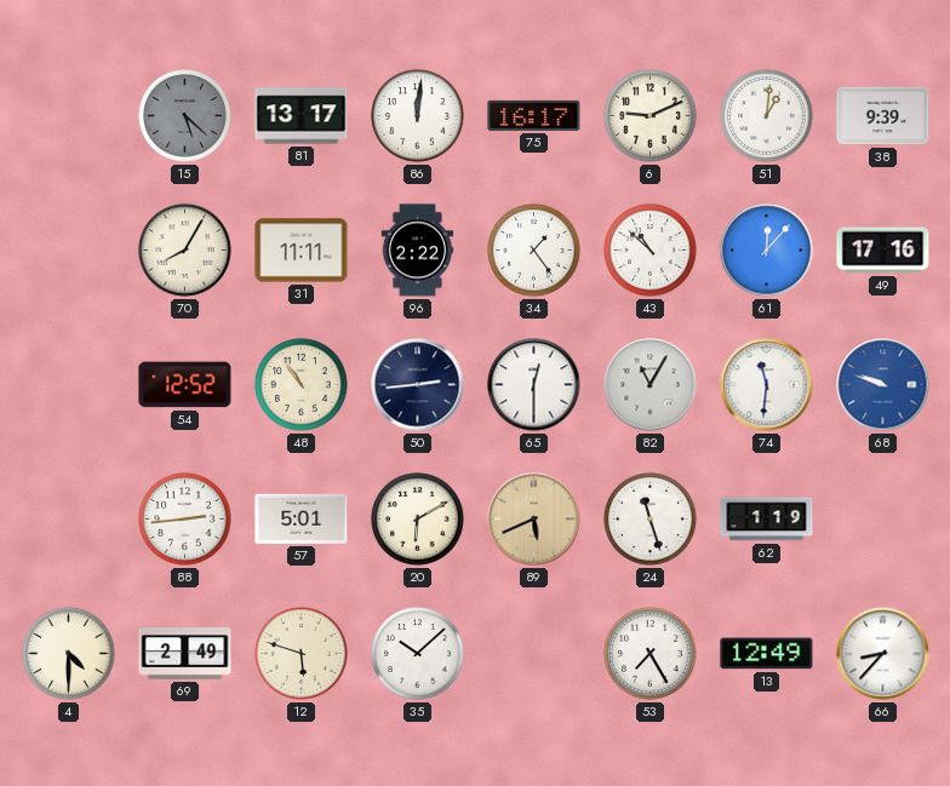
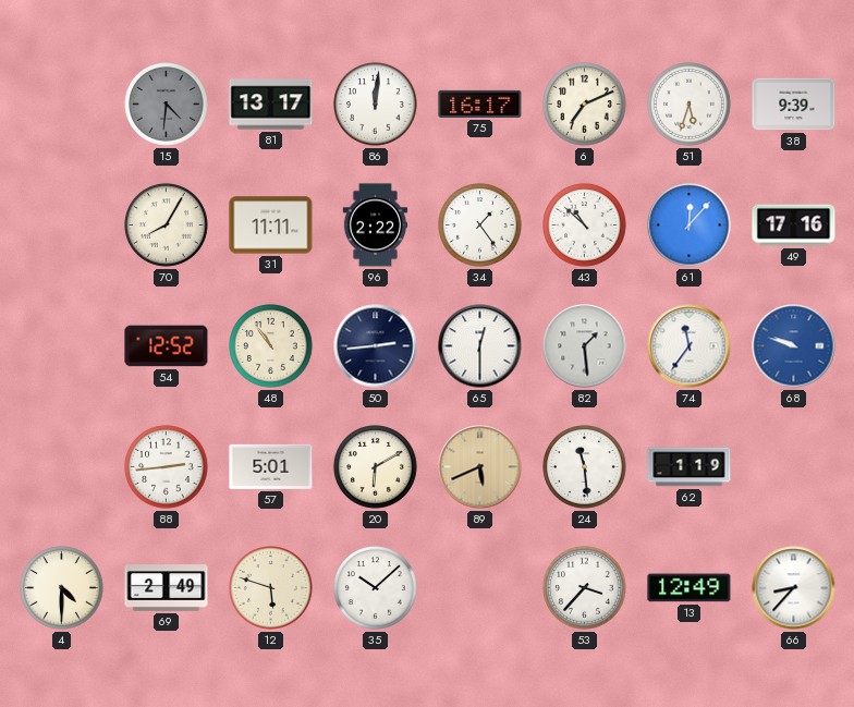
15: 5:22 -> 4:31 (167, 105)
6: 9:11 -> 7:11 (585, 105)
51: 1:01 -> 5:33 (690, 105)
82: 11:05 -> 1:29 (585, 346)
74: 11:31 -> 11:36 (690, 346)
24: 11:27 -> 11:29 (585, 467)
53: 7:25 -> 3:37 (585, 588)
